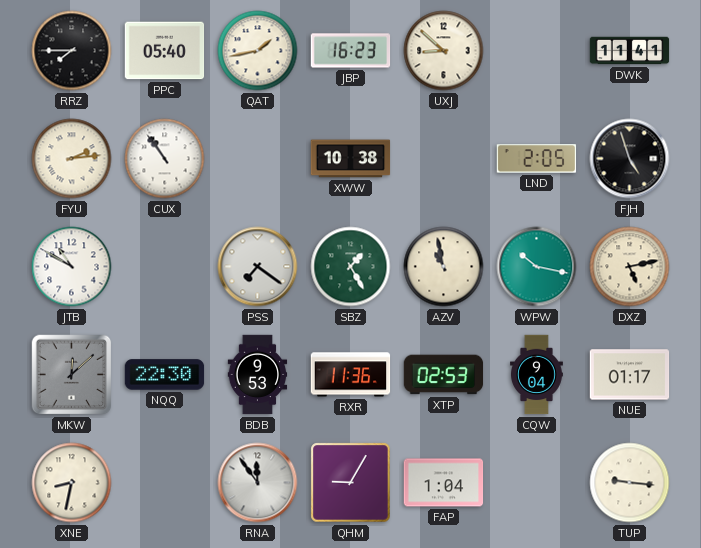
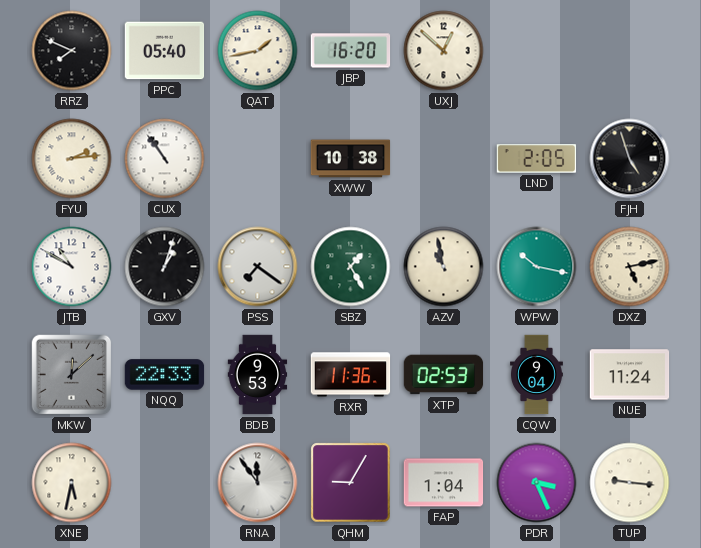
RRZ: 7:45 -> 7:49 (72, 51)
JBP: 16:23 -> 16:20 (351, 51)
UXJ: 8:52 -> 12:52 (444, 51)
DWK: 11:41 -> none (630, 51)
GXV: none -> 1:03 (165, 267)
NQQ: 22:30 -> 22:33 (165, 375)
NUE: 01:17 -> 11:24 (630, 375)
XNE: 8:32 -> 5:32 (72, 483)
PDR: none -> 3:26 (537, 483)
